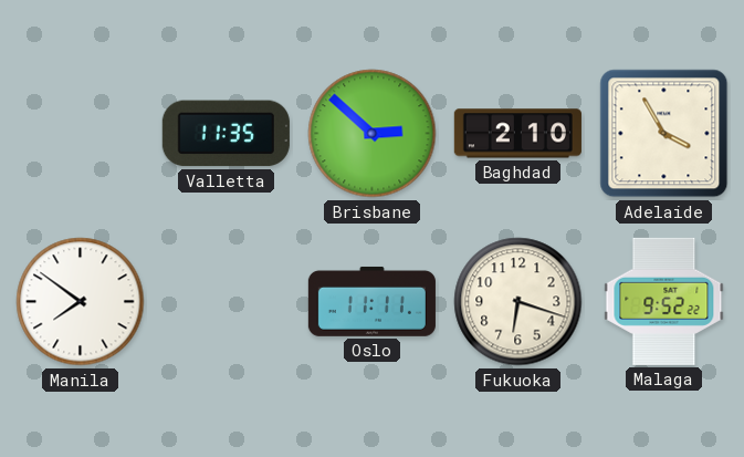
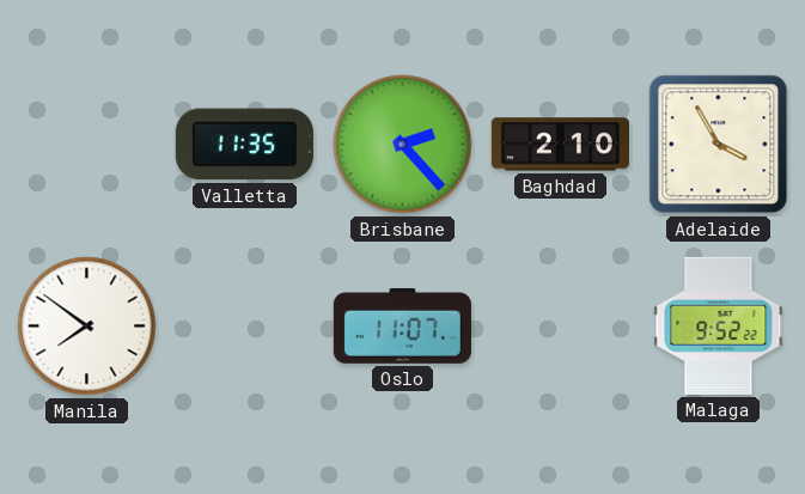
Brisbane: 2:52 -> 2:23 (403, 145)
Oslo: 11:11 -> 11:07 (402, 325)
Fukuoka: 6:18 -> none (518, 302)
